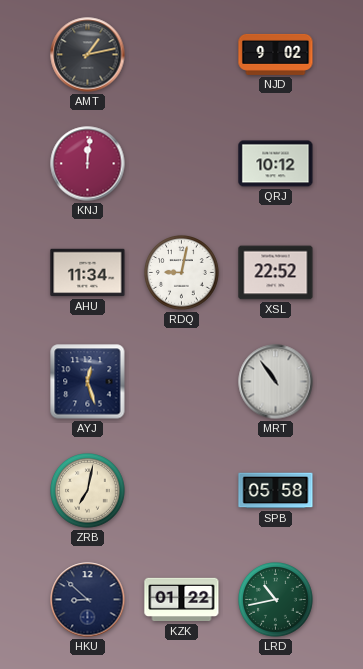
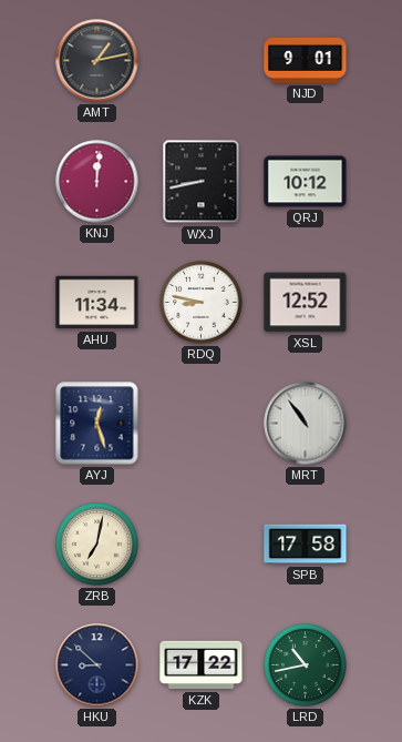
NJD: 9:02 -> 9:01 (306, 60)
WXJ: none -> 8:43 (202, 182)
RDQ: 9:02 -> 8:47 (202, 303)
XSL: 22:52 -> 12:52 (306, 303)
SPB: 05:58 -> 17:58 (306, 545)
KZK: 01:22 -> 17:22 (202, 665)
